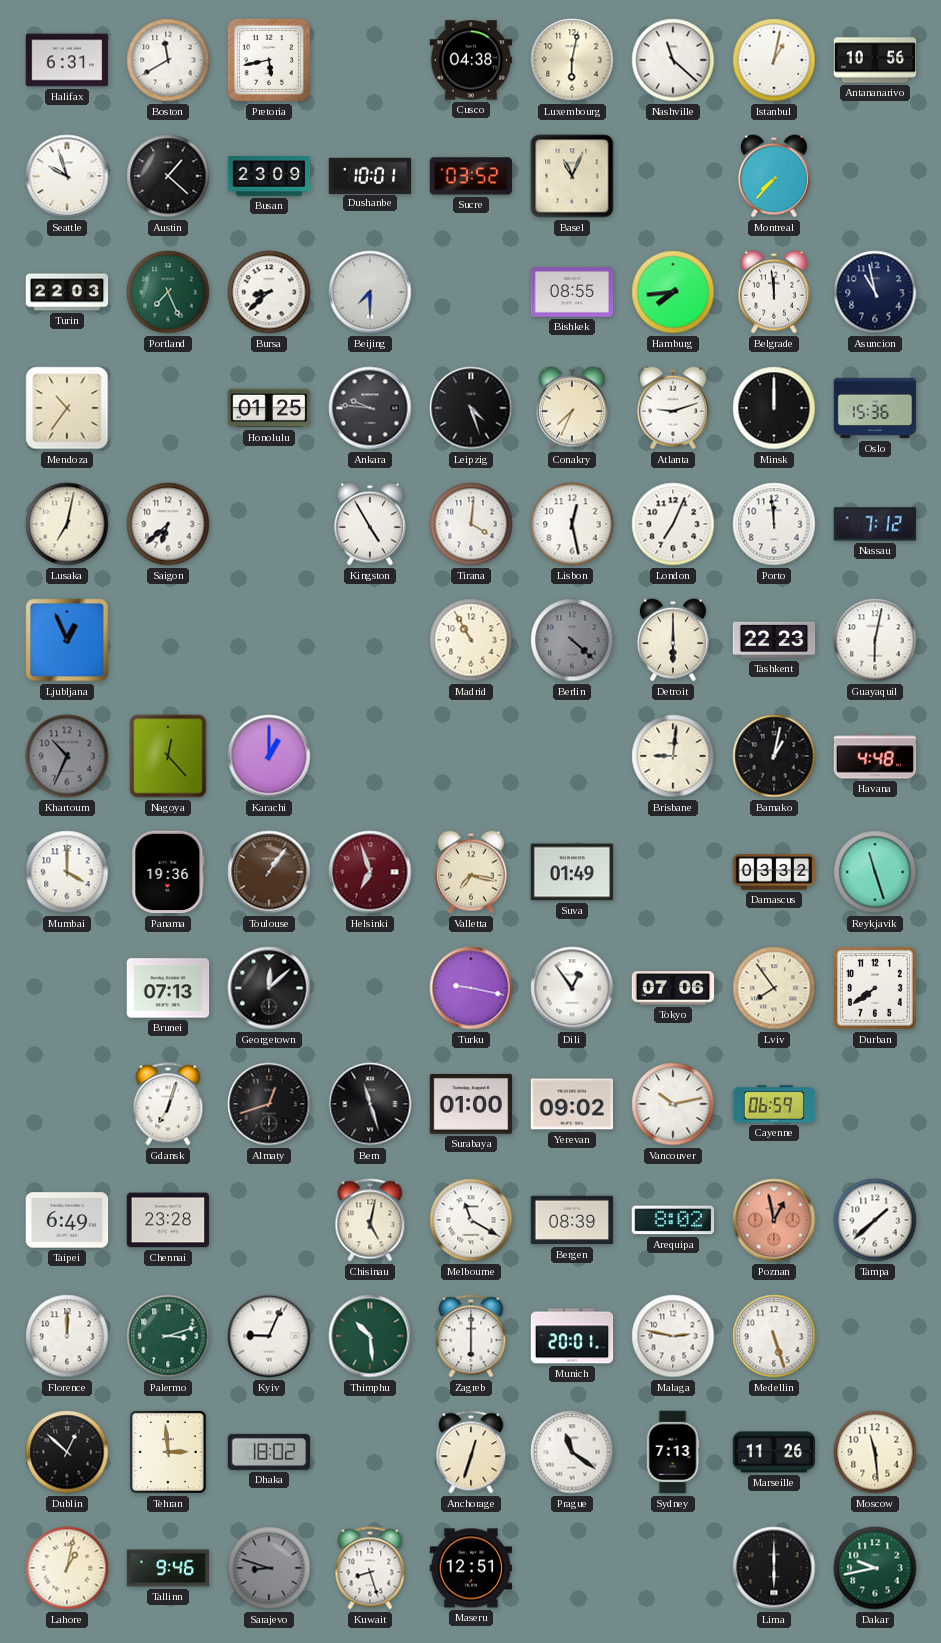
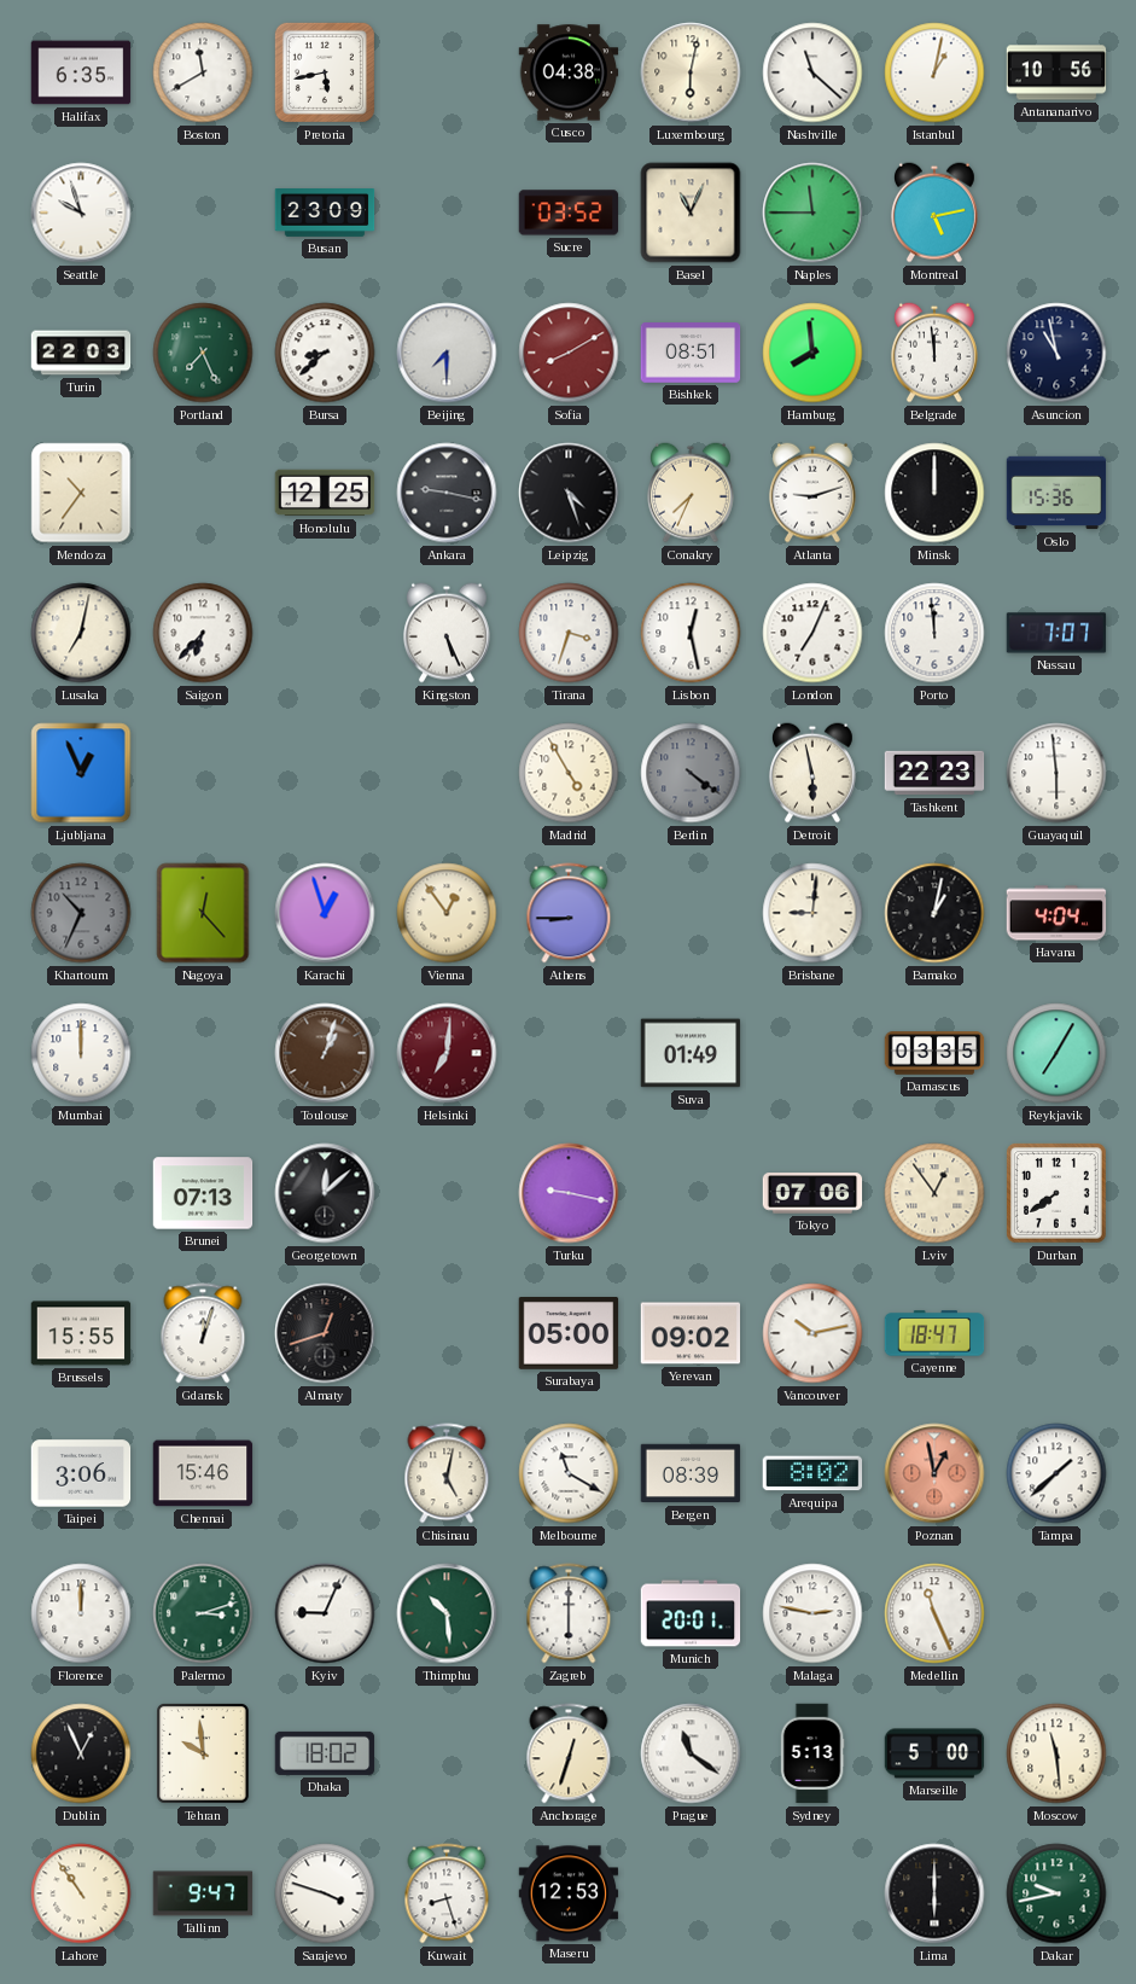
Halifax: 6:31 -> 6:35 (81, 72)
Austin: 1:22 -> none (168, 176)
Dushanbe: 10:01 -> none (370, 175)
Naples: none -> 11:45 (812, 213)
Montreal: 7:37 -> 5:13 (934, 213)
Sofia: none -> 8:10 (569, 353)
Bishkek: 08:55 -> 08:51 (691, 353)
Hamburg: 7:44 -> 7:59 (812, 353)
Honolulu: 01:25 -> 12:25 (325, 493)
Ankara: 9:46 -> 9:17 (447, 493)
Saigon: 6:38 -> 6:37 (203, 633)
Kingston: 4:55 -> 5:26 (447, 633)
Tirana: 4:01 -> 3:33 (569, 633)
Nassau: 7:12 -> 7:07 (1056, 633)
Madrid: 10:55 -> 4:55 (569, 773)
Berlin: 4:22 -> 4:21 (691, 773)
Detroit: 6:00 -> 5:58 (812, 773)
Guayaquil: 6:02 -> 5:59 (1056, 773)
Karachi: 1:00 -> 12:57 (325, 913)
Vienna: none -> 12:54 (447, 913)
Athens: none -> 8:45 (569, 913)
Havana: 4:48 -> 4:04 (1056, 913)
Mumbai: 4:00 -> 12:00 (81, 1053)
Panama: 19:36 -> none (168, 872)
Toulouse: 1:06 -> 1:03 (325, 1053)
Helsinki: 6:57 -> 7:01 (447, 1053)
Valletta: 7:17 -> none (471, 872)
Damascus: 03:32 -> 03:35 (934, 1053)
Reykjavik: 11:27 -> 7:05 (1056, 1053)
Dili: 12:54 -> none (572, 988)
Lviv: 7:54 -> 12:54 (934, 1193)
Brussels: none -> 15:55 (81, 1333)
Gdansk: 7:03 -> 12:03 (203, 1333)
Bern: 11:27 -> none (370, 1104)
Surabaya: 01:00 -> 05:00 (569, 1334)
Cayenne: 06:59 -> 18:47 (934, 1333)
Taipei: 6:49 -> 3:06 (81, 1473)
Chennai: 23:28 -> 15:46 (203, 1473)
Medellin: 5:27 -> 11:26 (934, 1613)
Dublin: 12:52 -> 12:56 (81, 1753)
Tehran: 2:59 -> 9:59 (204, 1755)
Sydney: 7:13 -> 5:13 (812, 1753)
Marseille: 11:26 -> 5:00 (934, 1753)
Lahore: 1:02 -> 10:54 (81, 1893)
Tallinn: 9:46 -> 9:47 (203, 1893)
Sarajevo: 8:48 -> 3:48 (325, 1893)
Sarajevo dial: grey -> white (325, 1893)
Maseru: 12:51 -> 12:53 (569, 1893)
